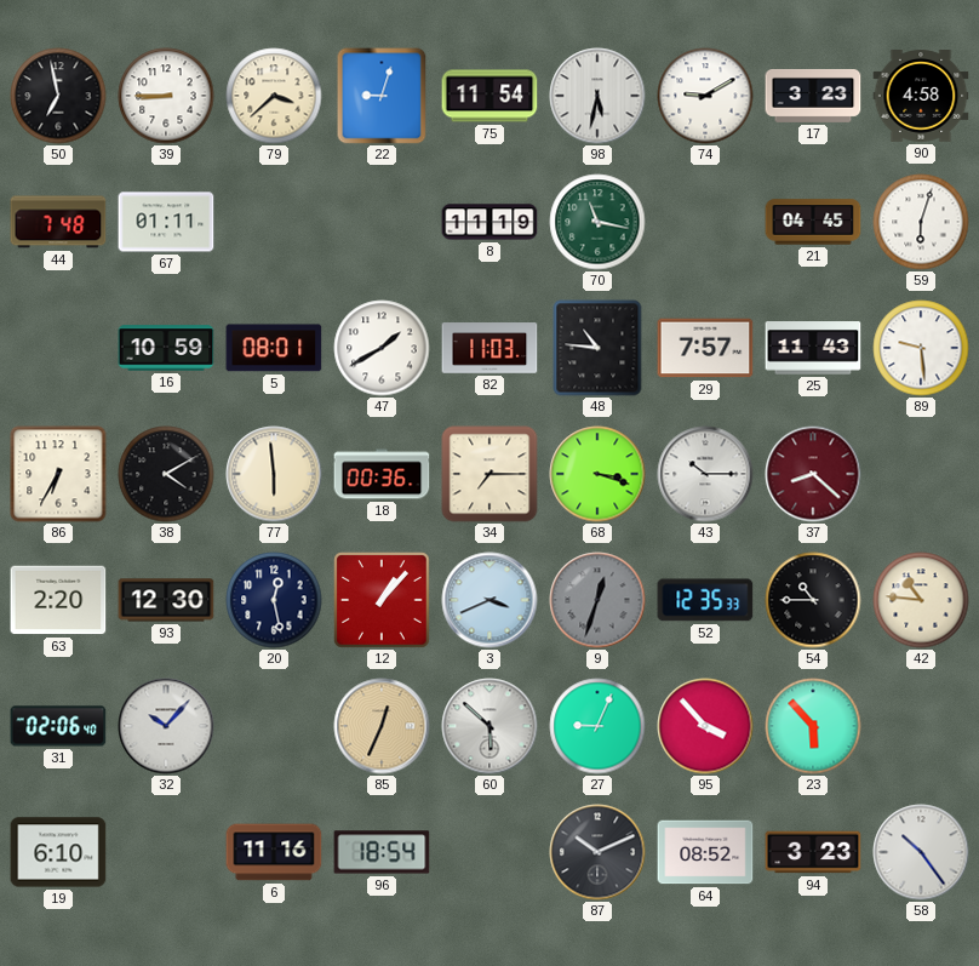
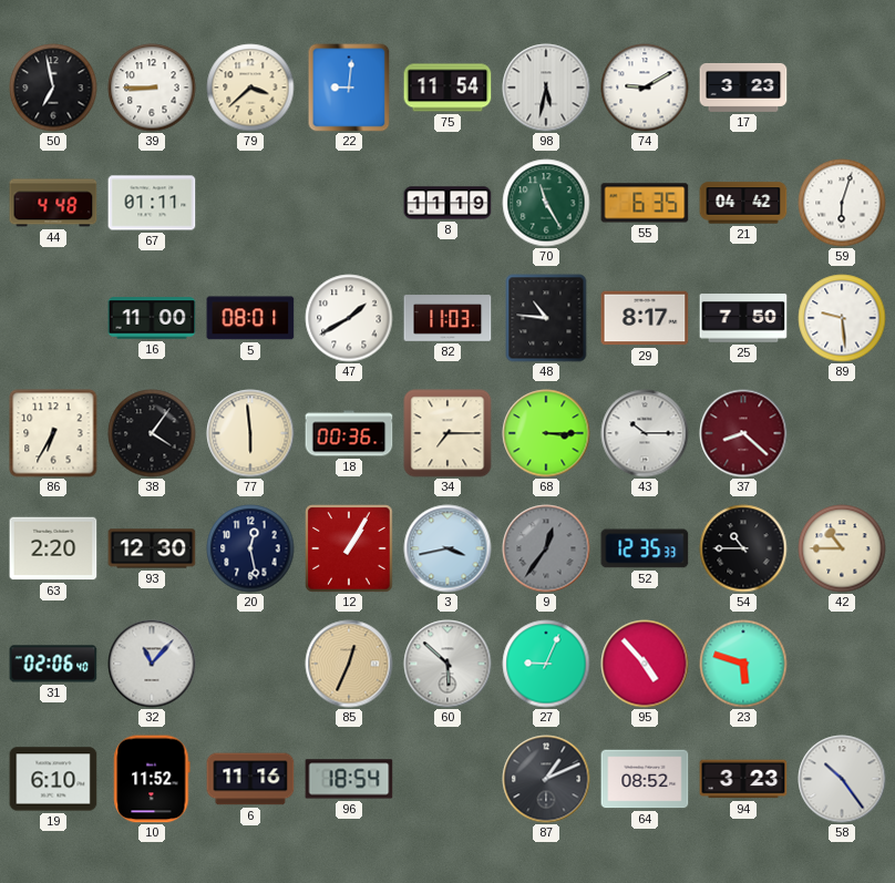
22: 9:03 -> 9:01 (349, 88)
90: 4:58 -> none (921, 97)
44: 7:48 -> 4:48 (53, 203)
70: 11:17 -> 11:25 (546, 203)
55: none -> 6:35 (645, 203)
21: 04:45 -> 04:42 (743, 203)
16: 10:59 -> 11:00 (152, 318)
29: 7:57 -> 8:17 (645, 318)
25: 11:43 -> 7:50 (743, 318)
38: 4:10 -> 4:06 (152, 433)
68: 3:18 -> 3:15 (546, 433)
12: 1:07 -> 1:05 (349, 548)
3: 3:41 -> 3:43 (447, 548)
9: 12:33 -> 12:36 (546, 548)
42: 10:46 -> 10:45 (842, 548)
32: 10:07 -> 11:07 (152, 664)
95: 3:53 -> 4:53 (645, 664)
23: 5:53 -> 5:48 (743, 664)
10: none -> 11:52 (152, 779)
87: 10:11 -> 1:11 (546, 779)
